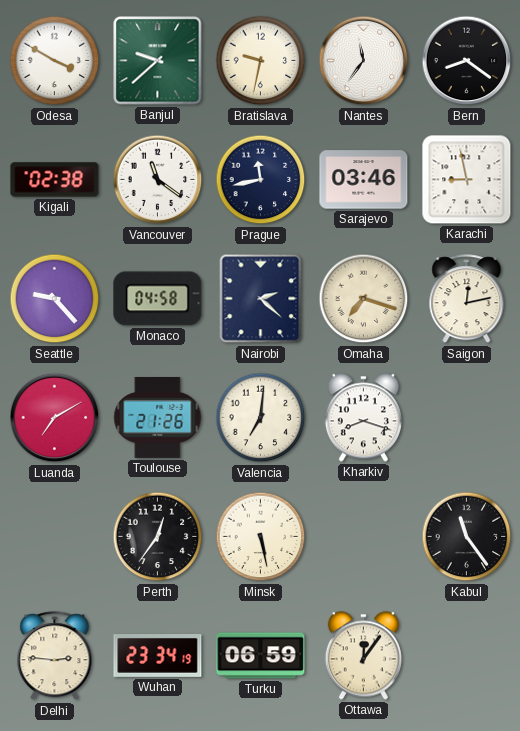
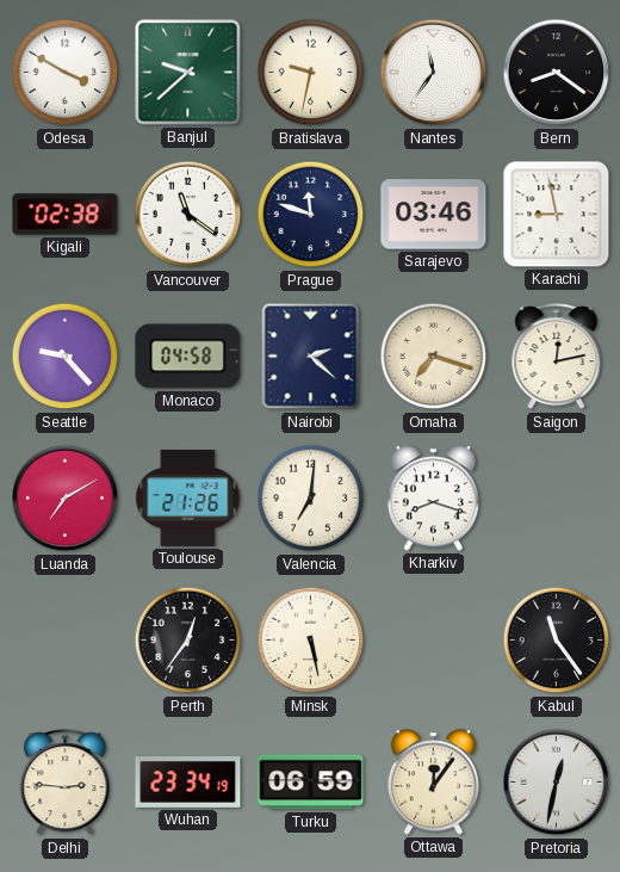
Prague: 11:43 -> 11:48 (311, 215)
Pretoria: none -> 12:32 (557, 783)
